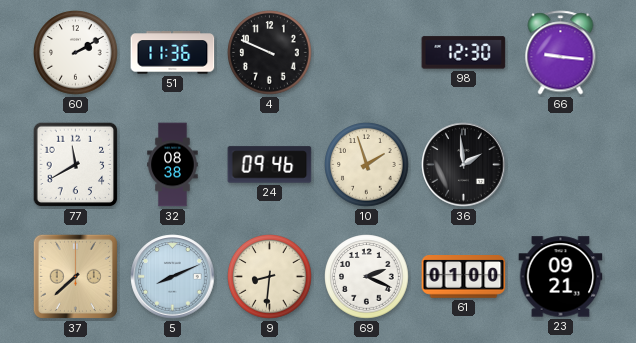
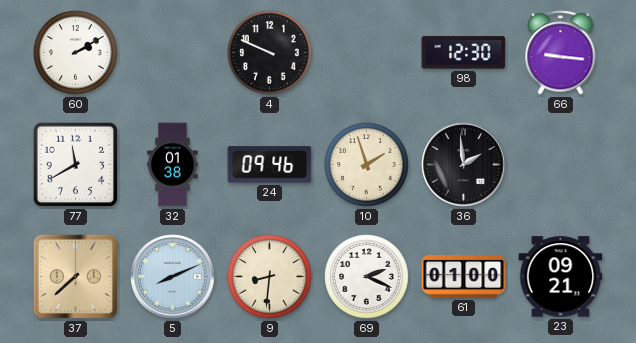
51: 11:36 -> none (173, 53)
32: 08:38 -> 01:38 (173, 165)
